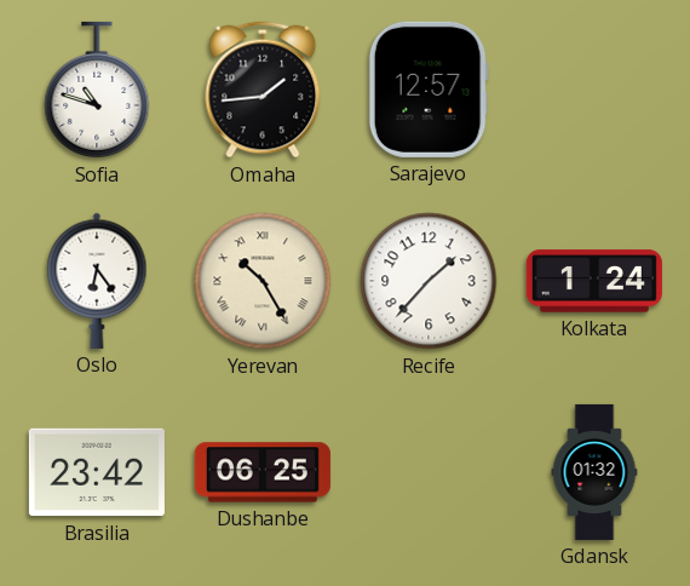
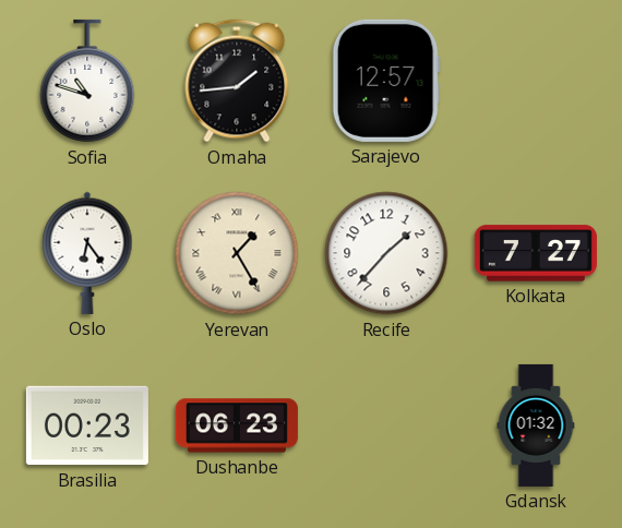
Yerevan: 10:25 -> 1:25 (237, 253)
Kolkata: 1:24 -> 7:27 (536, 253)
Brasilia: 23:42 -> 00:23 (87, 425)
Dushanbe: 06:25 -> 06:23 (237, 425)
